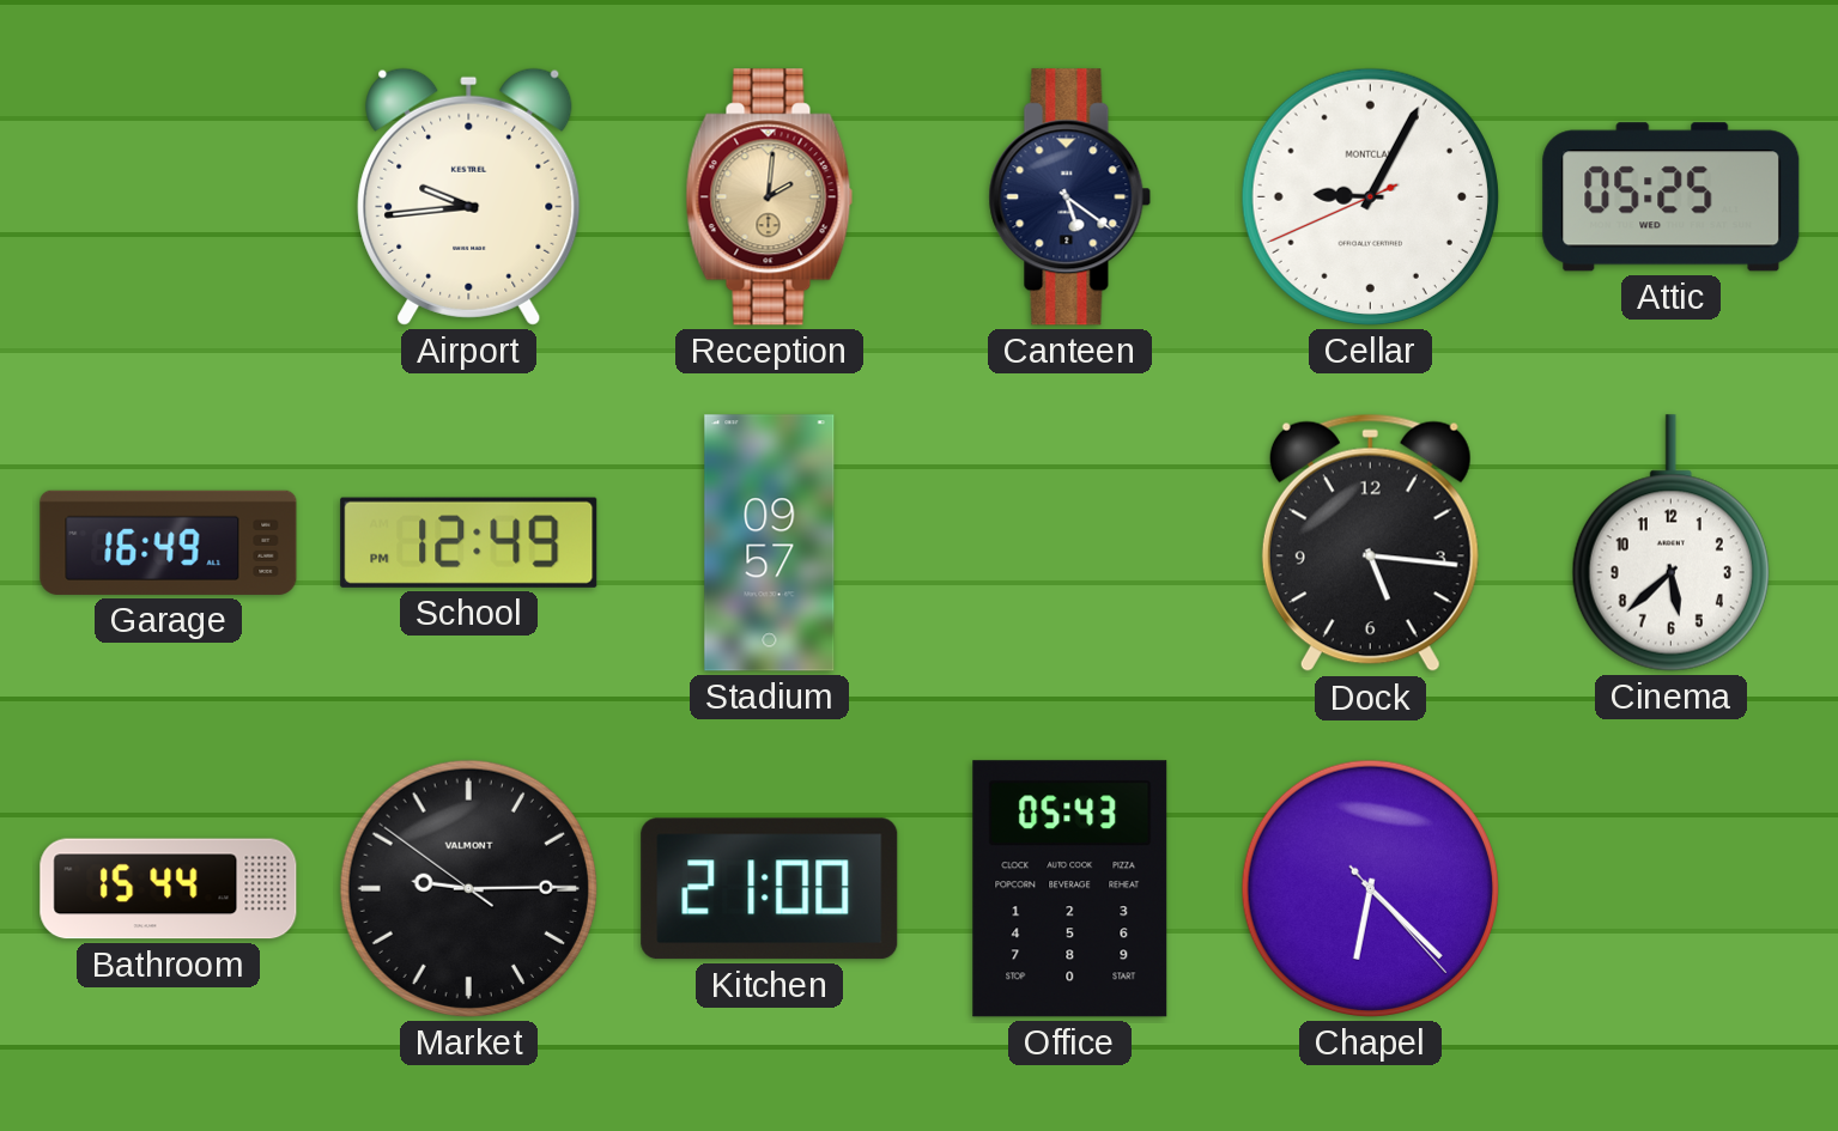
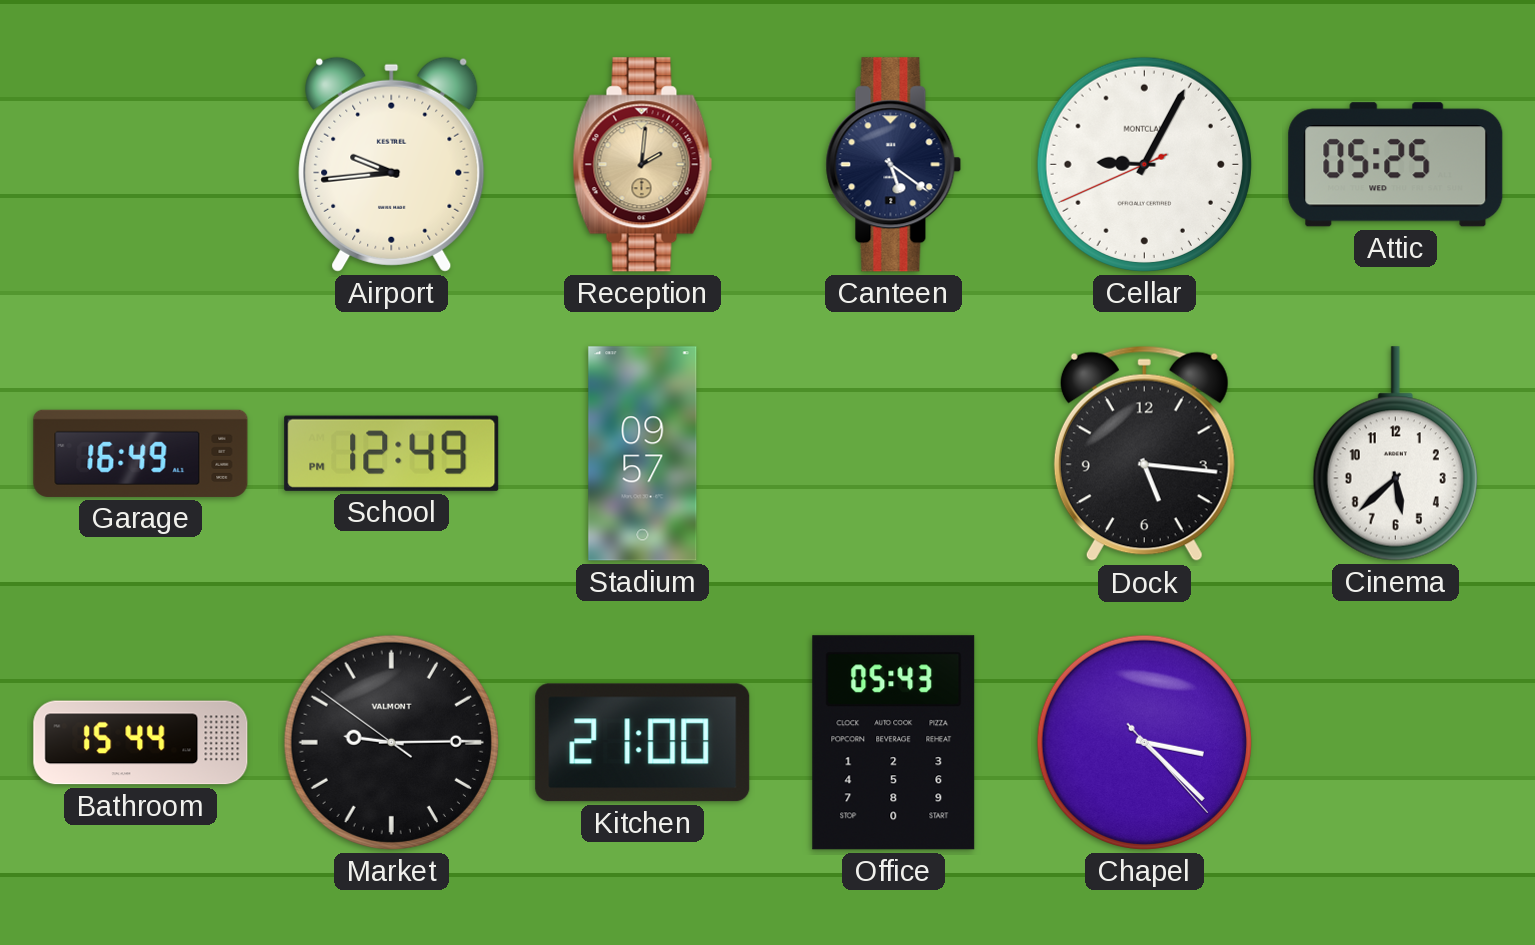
Chapel: 6:22 -> 3:22 (1144, 742)
